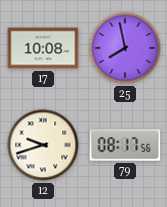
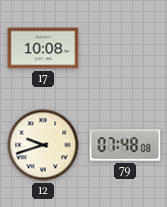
25: 7:58 -> none (125, 48)
79: 08:17 -> 07:48 (125, 145)
